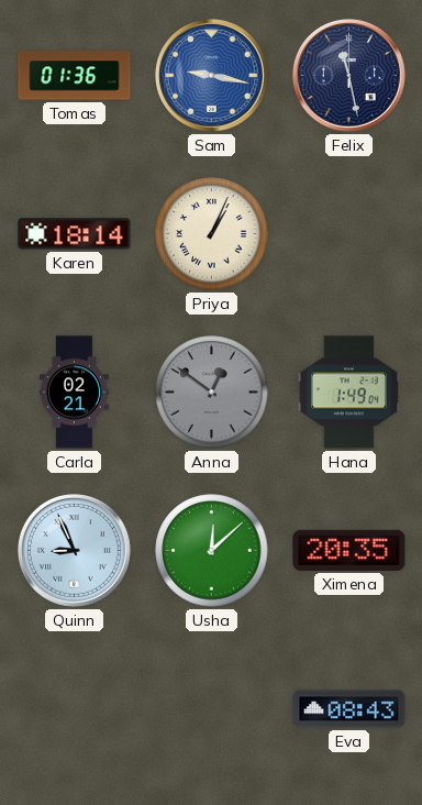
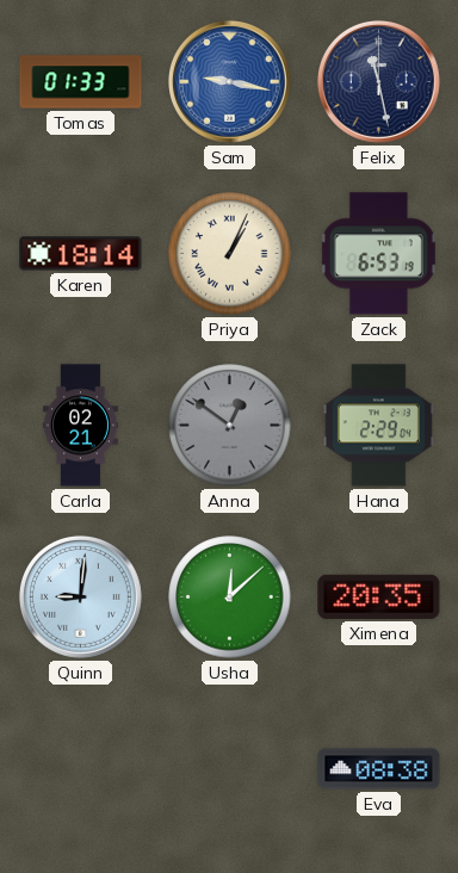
Tomas: 01:36 -> 01:33 (81, 82)
Zack: none -> 6:53 (378, 254)
Hana: 1:49 -> 2:29 (378, 426)
Quinn: 8:56 -> 9:01 (80, 596)
Eva: 08:43 -> 08:38 (379, 769)
